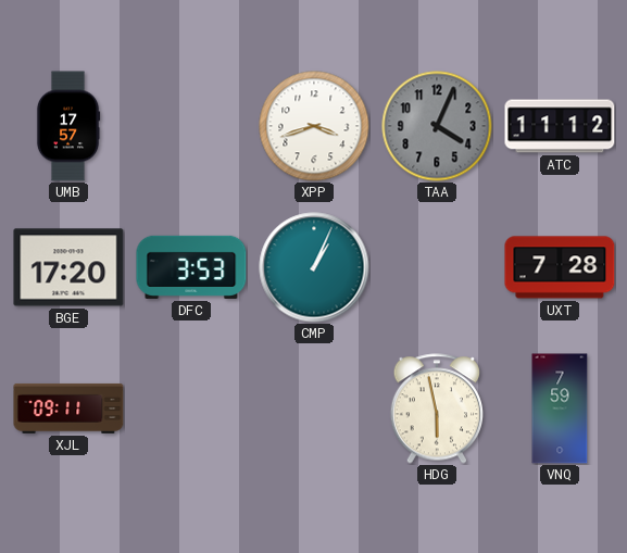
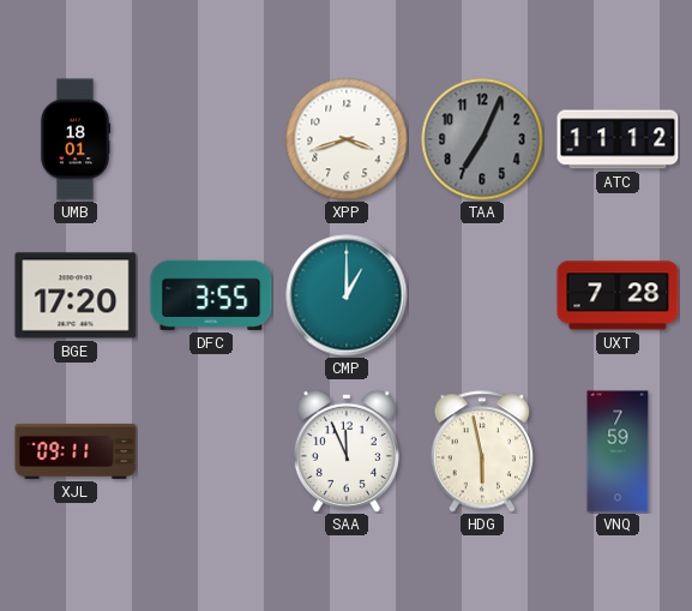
UMB: 17:57 -> 18:01 (76, 139)
TAA: 4:04 -> 7:04 (482, 139)
DFC: 3:53 -> 3:55 (211, 295)
CMP: 1:04 -> 1:00 (347, 295)
SAA: none -> 11:56 (347, 451)
